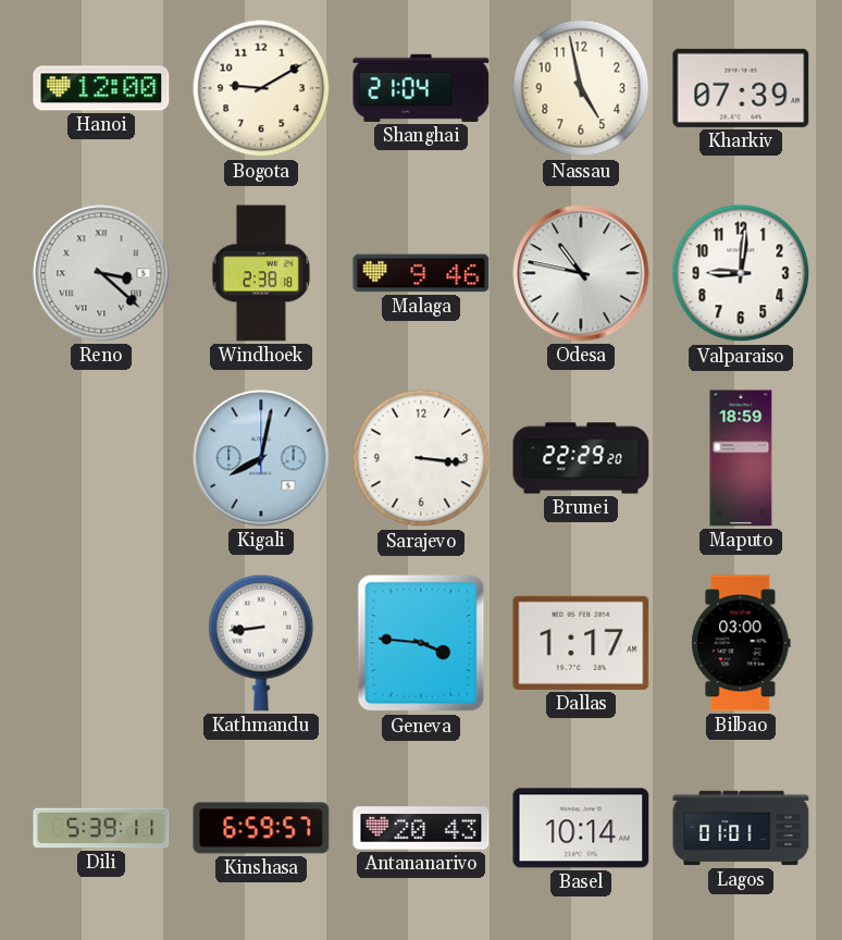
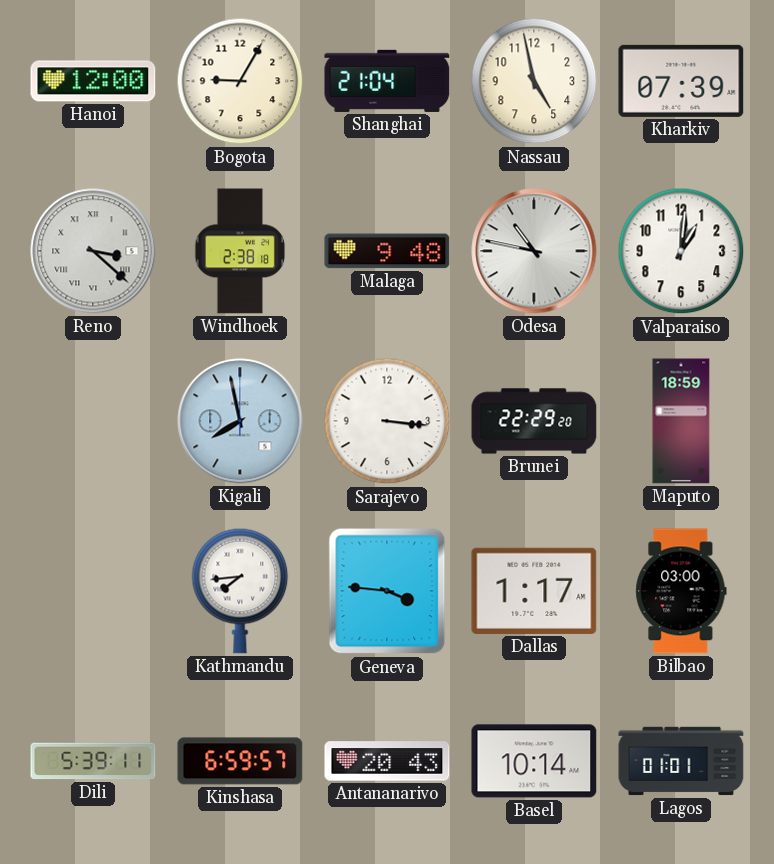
Bogota: 9:10 -> 9:05 (240, 81)
Malaga: 9:46 -> 9:48 (387, 251)
Valparaiso: 9:01 -> 1:01 (681, 251)
Kigali: 8:02 -> 7:58 (240, 421)
Kathmandu: 8:44 -> 7:44 (240, 591)
